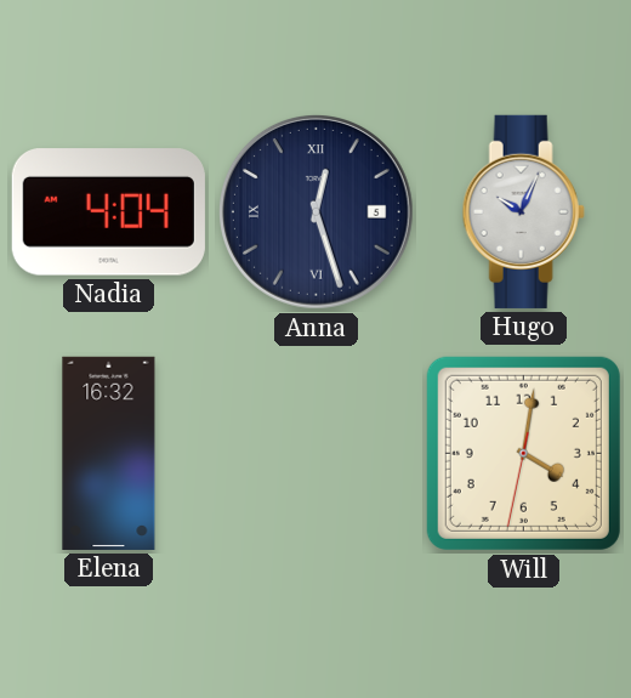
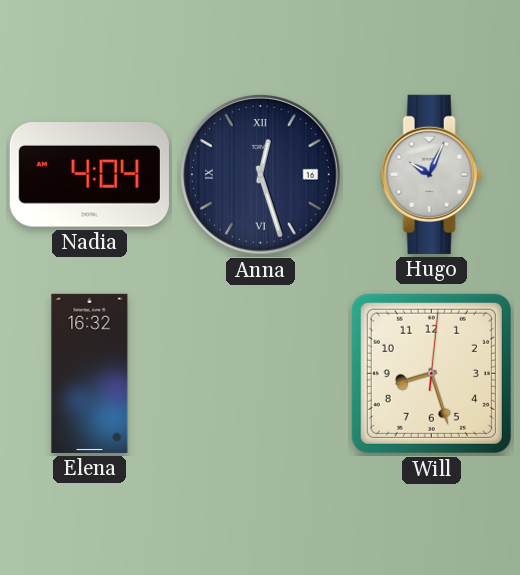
Anna date: 5 -> 16 (260, 174)
Will: 4:01 -> 8:27 (431, 373)
